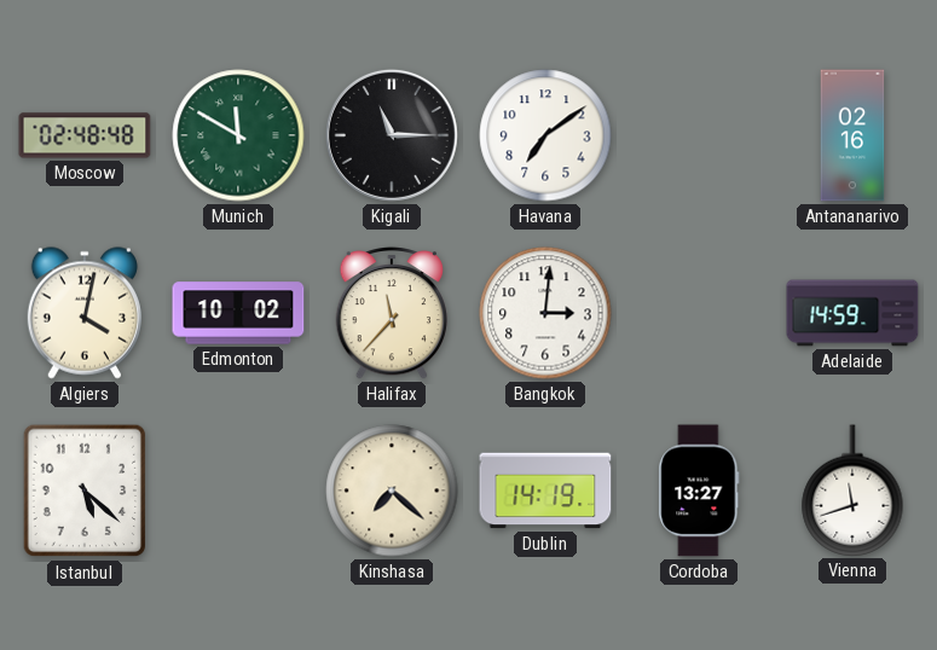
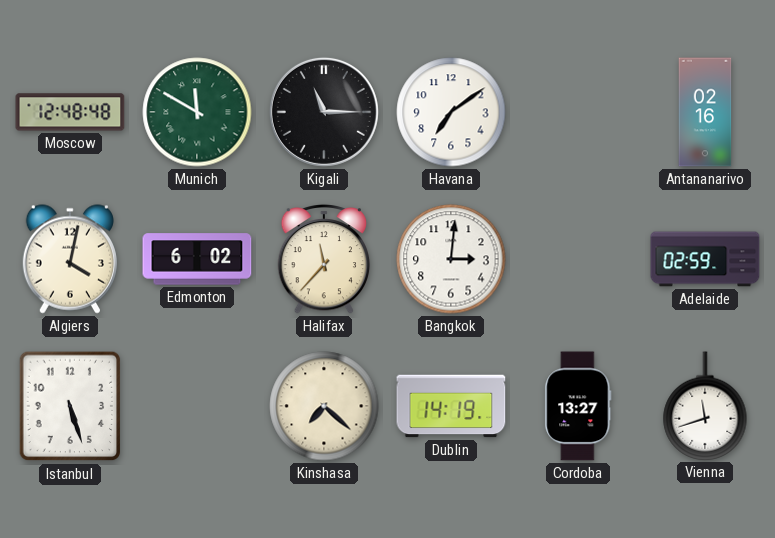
Moscow: 02:48 -> 12:48 (70, 112)
Edmonton: 10:02 -> 6:02 (197, 259)
Adelaide: 14:59 -> 02:59 (705, 259)
Istanbul: 5:22 -> 5:27 (70, 406)
